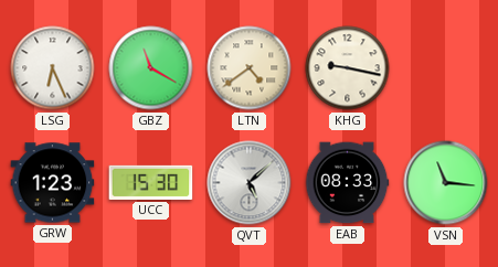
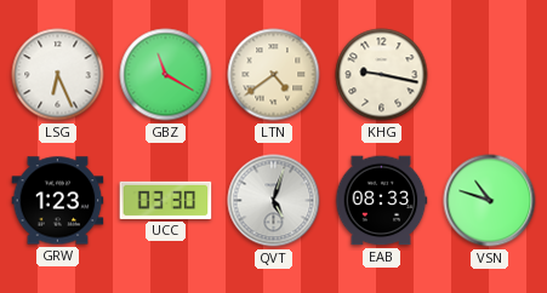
UCC: 15:30 -> 03:30 (166, 200)
QVT: 5:08 -> 5:03 (274, 201)
VSN: 11:16 -> 10:48 (490, 201)
